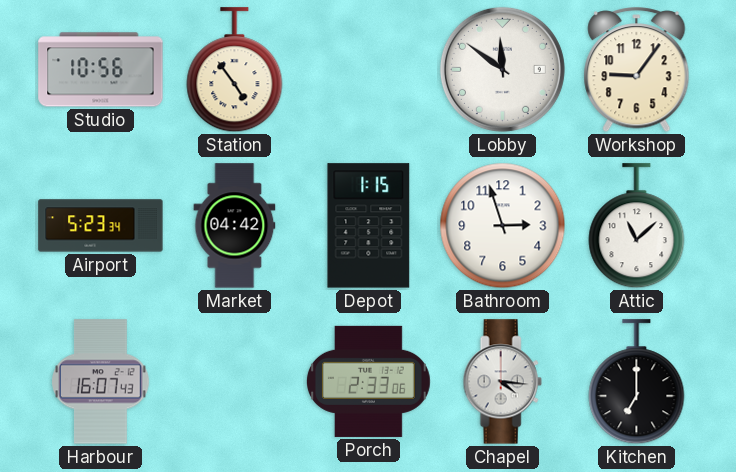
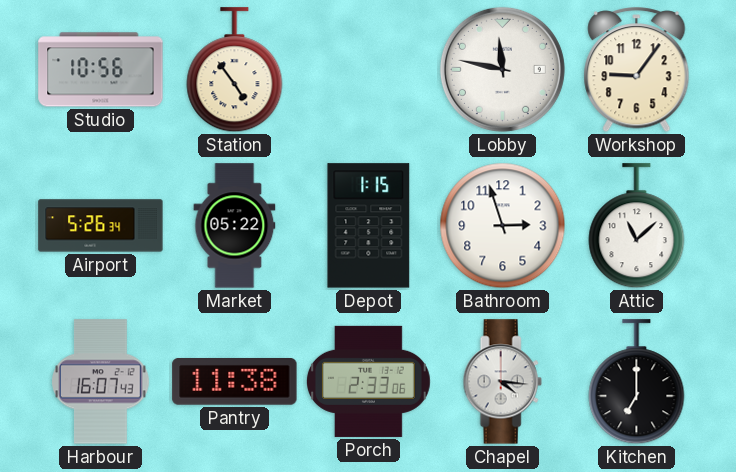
Lobby: 11:51 -> 11:47 (502, 69)
Airport: 5:23 -> 5:26 (101, 226)
Market: 04:42 -> 05:22 (235, 226)
Pantry: none -> 11:38 (235, 382)
